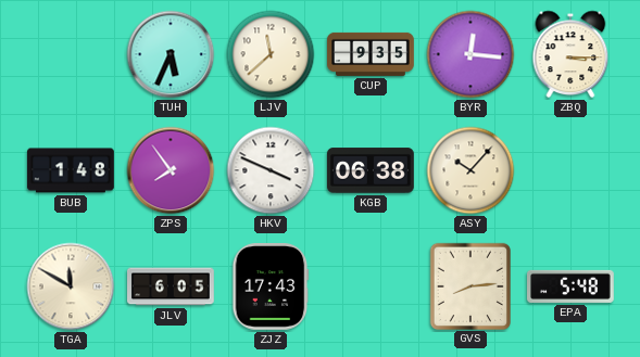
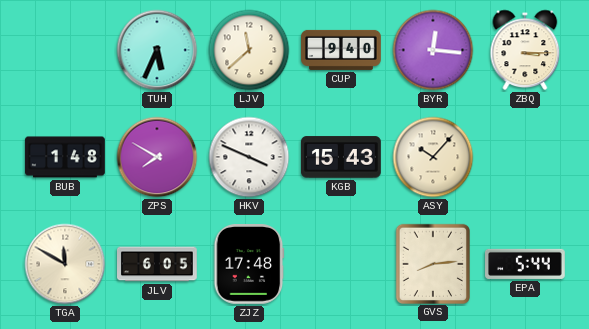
CUP: 9:35 -> 9:40 (341, 50)
ZPS: 7:54 -> 7:50 (157, 157)
KGB: 06:38 -> 15:43 (342, 157)
ZJZ: 17:43 -> 17:48 (249, 265)
EPA: 5:48 -> 5:44 (526, 264)
